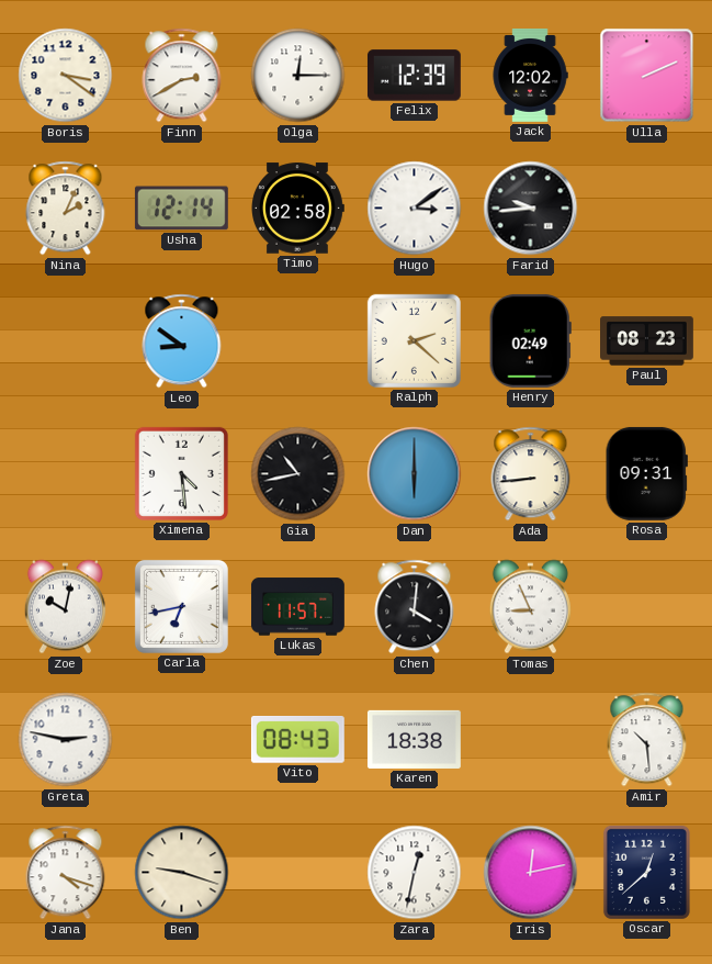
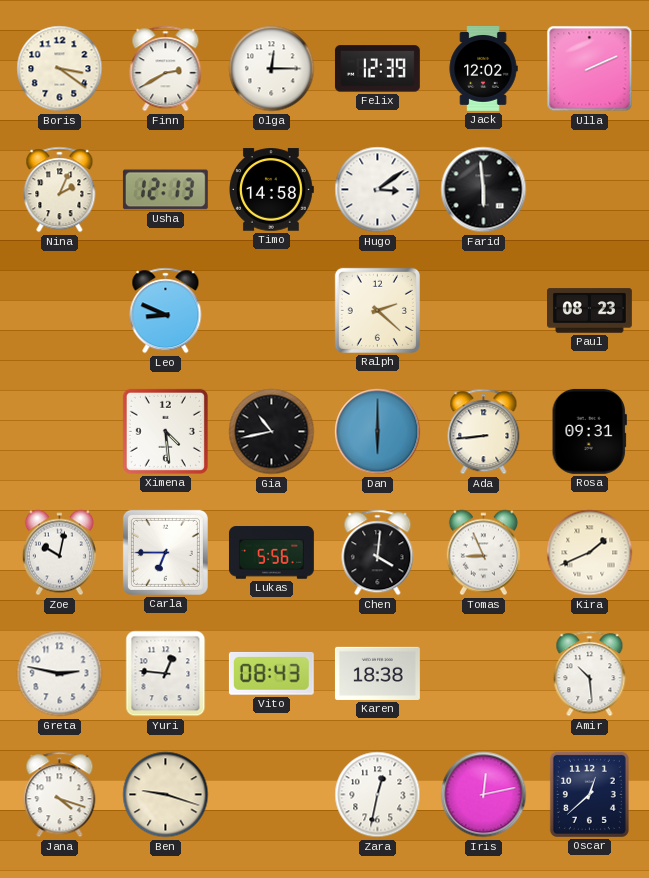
Usha: 12:14 -> 12:13 (165, 190)
Timo: 02:58 -> 14:58 (272, 190)
Farid: 9:44 -> 5:59 (484, 190)
Leo: 8:51 -> 8:49 (166, 311)
Henry: 02:49 -> none (530, 340)
Carla: 6:43 -> 6:45 (165, 552)
Lukas: 11:57 -> 5:56 (271, 553)
Kira: none -> 1:41 (590, 553)
Yuri: none -> 12:46 (166, 674)
